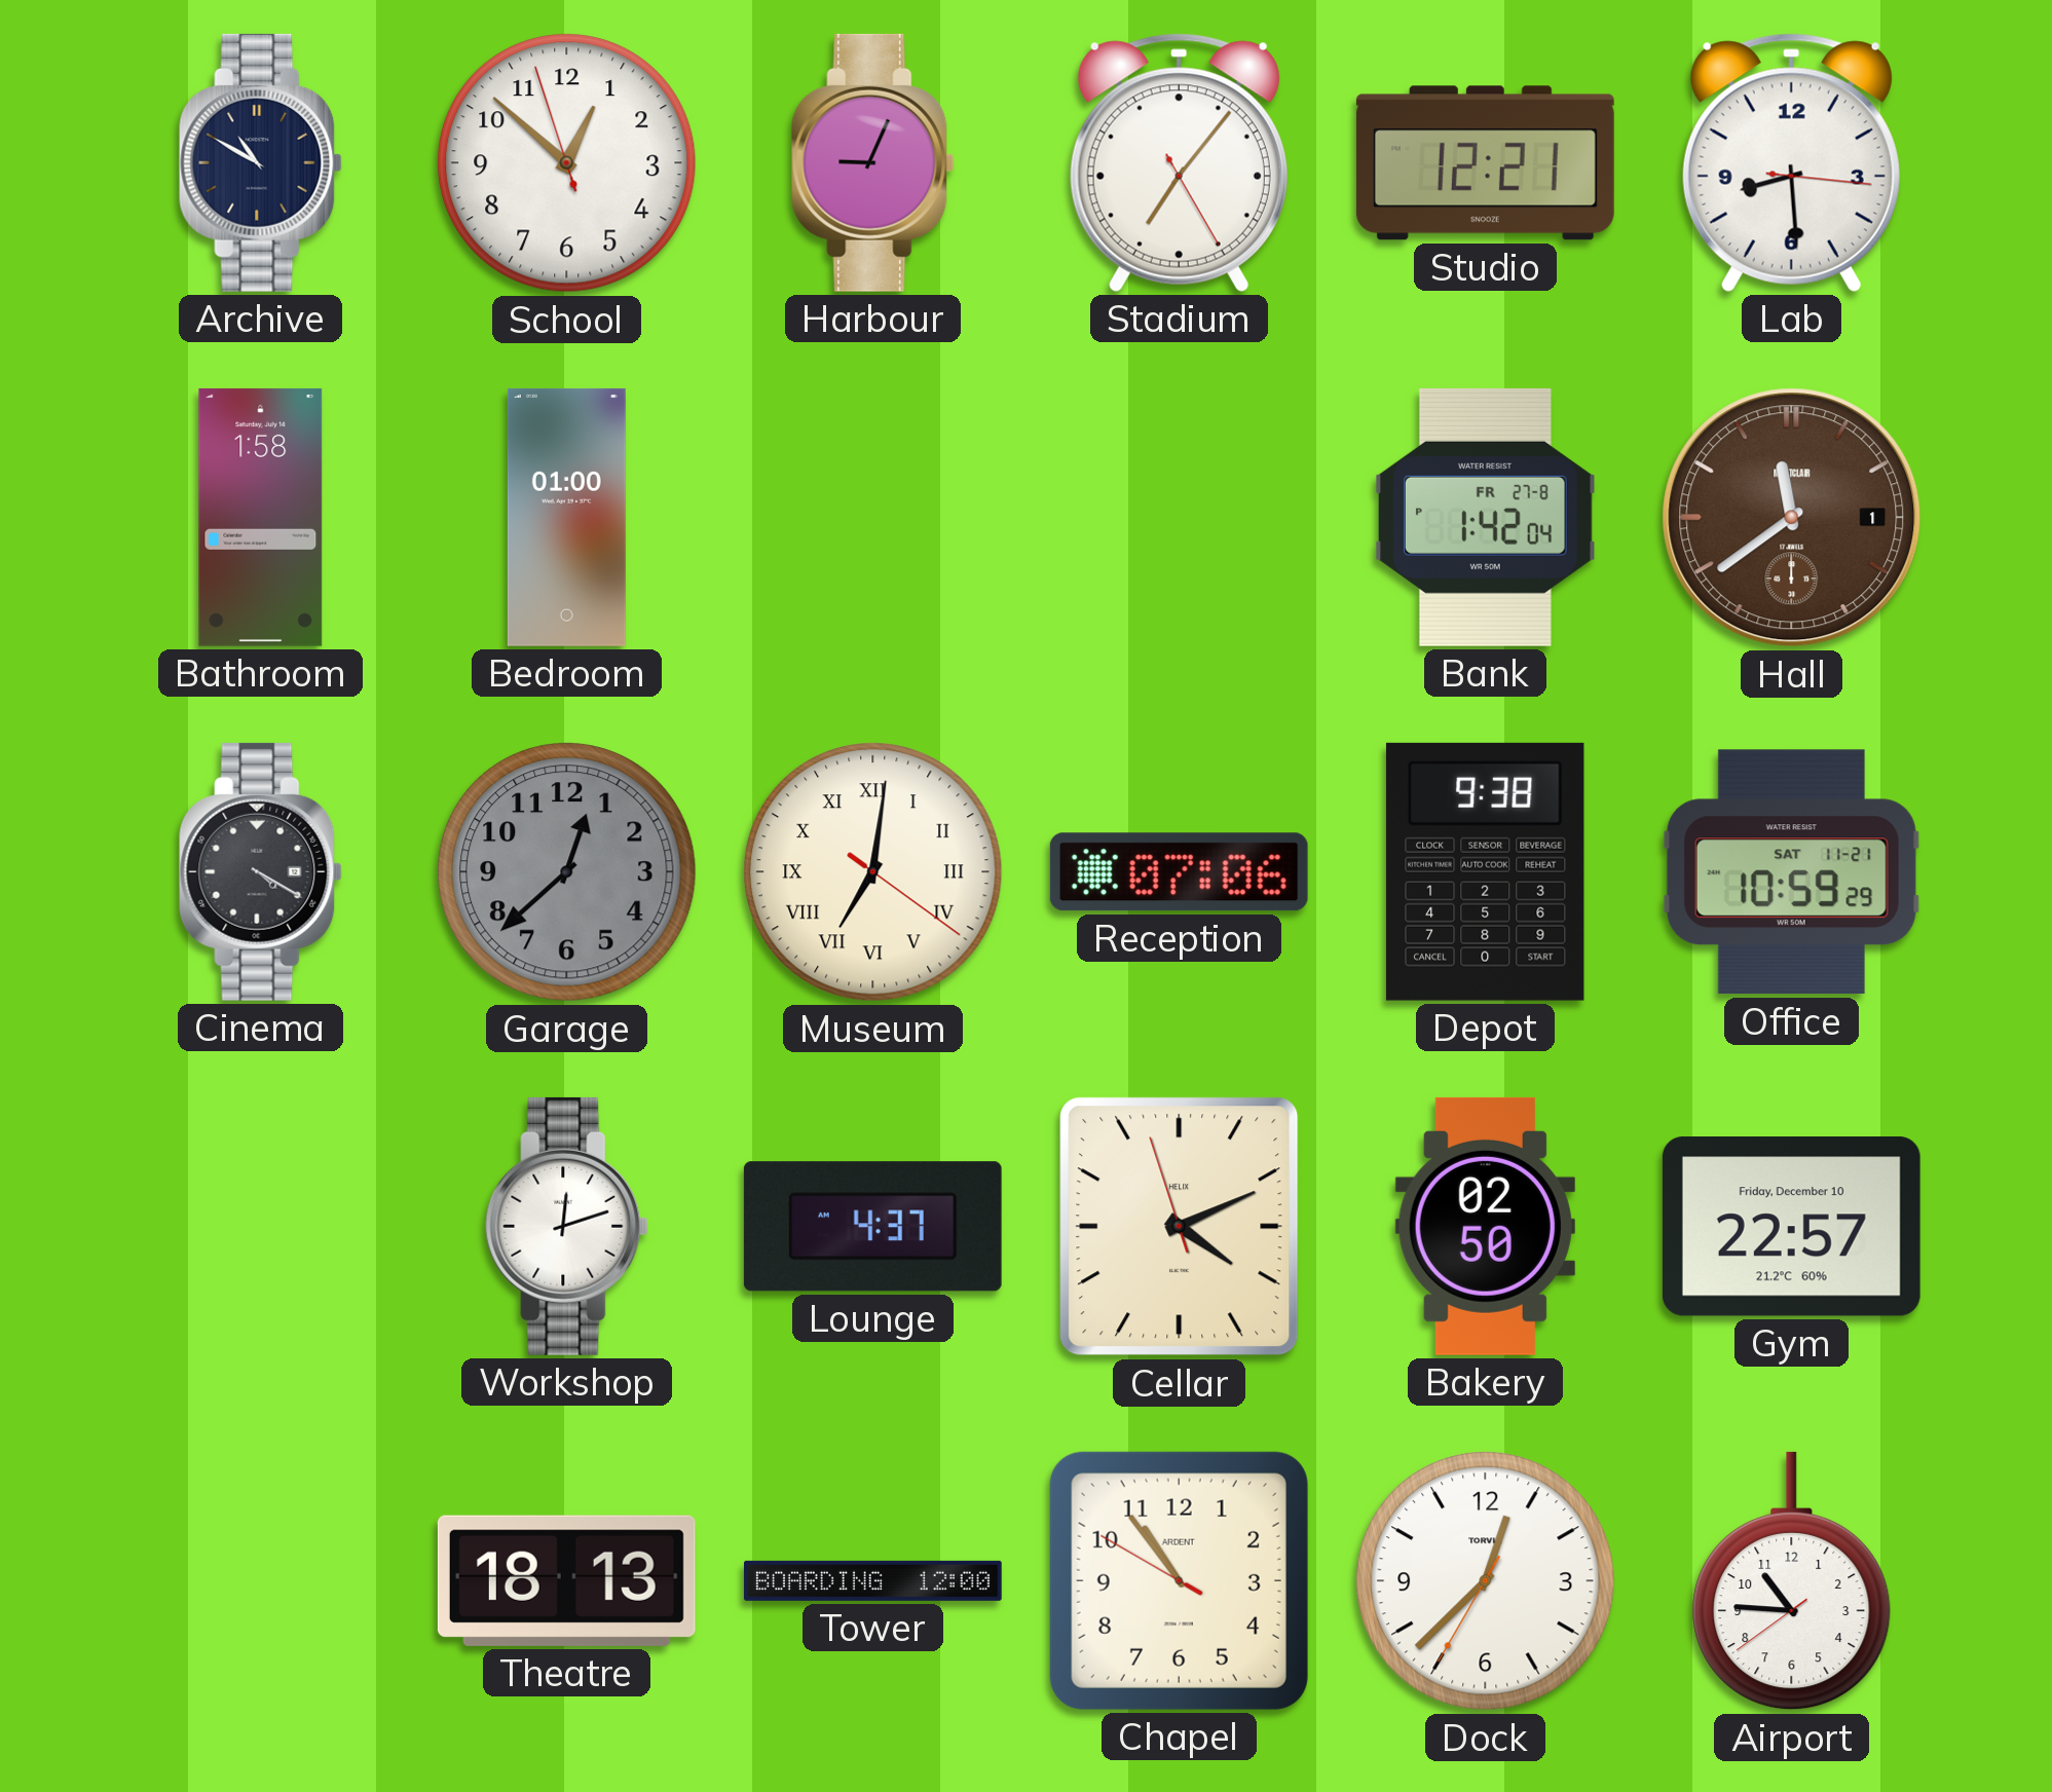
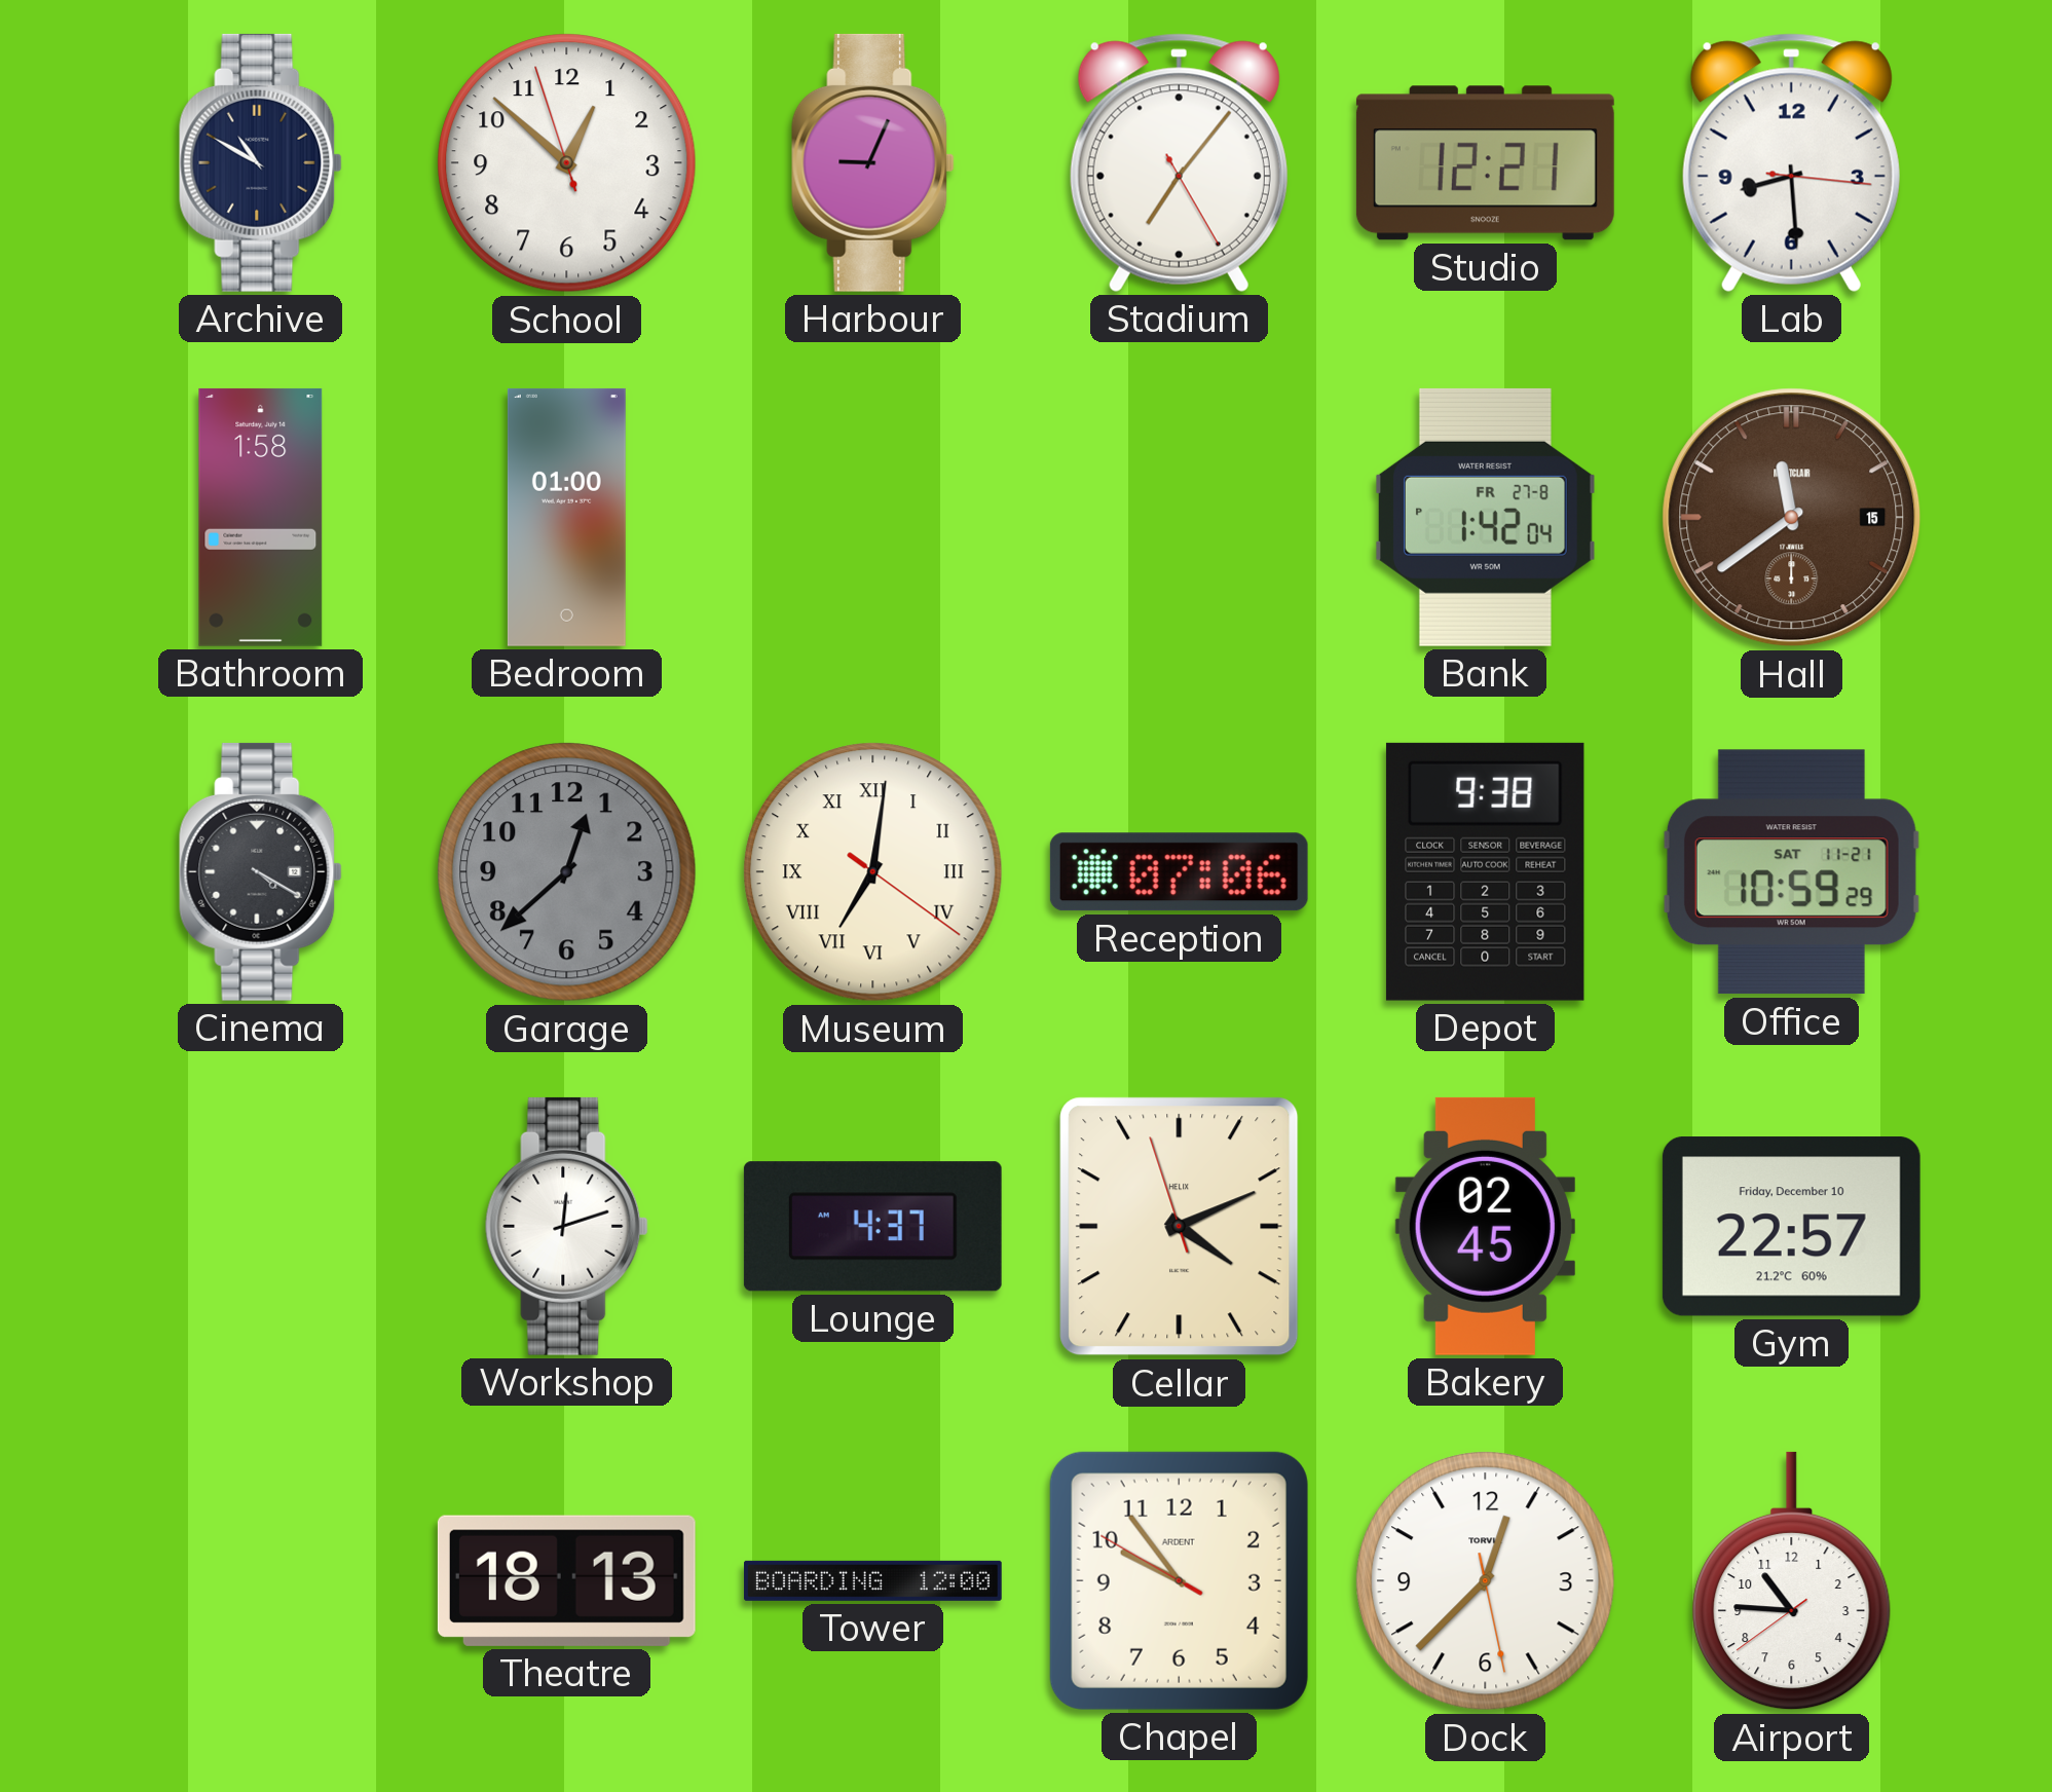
Hall date: 1 -> 15 (1792, 518)
Bakery: 02:50 -> 02:45 (1485, 1226)
Chapel: 10:53 -> 9:53 (1179, 1580)
Dock: 12:37:35 -> 12:37:28 (1486, 1581)
